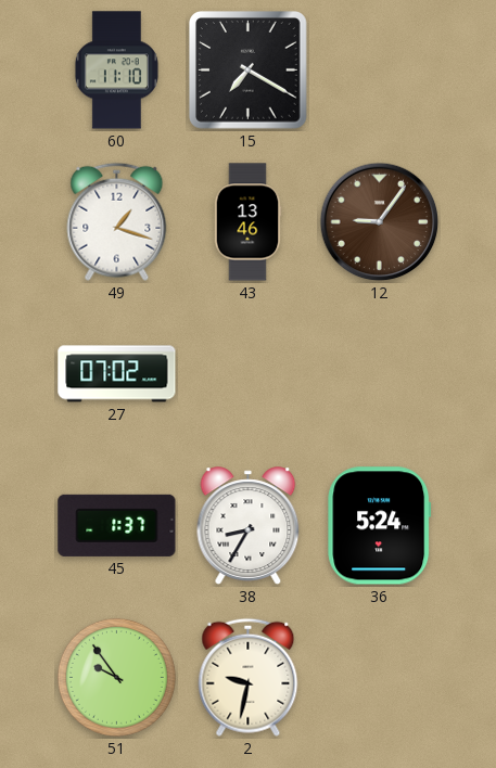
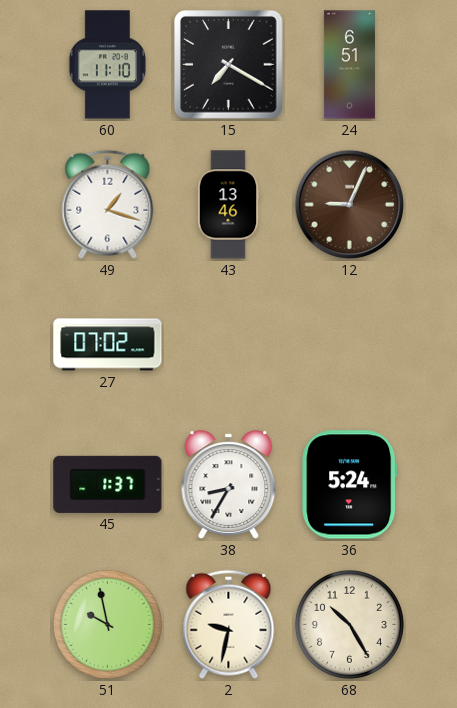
24: none -> 6:51 (349, 65)
12: 9:06 -> 9:04 (350, 205)
51: 9:54 -> 9:58 (107, 624)
68: none -> 10:25 (349, 624)
